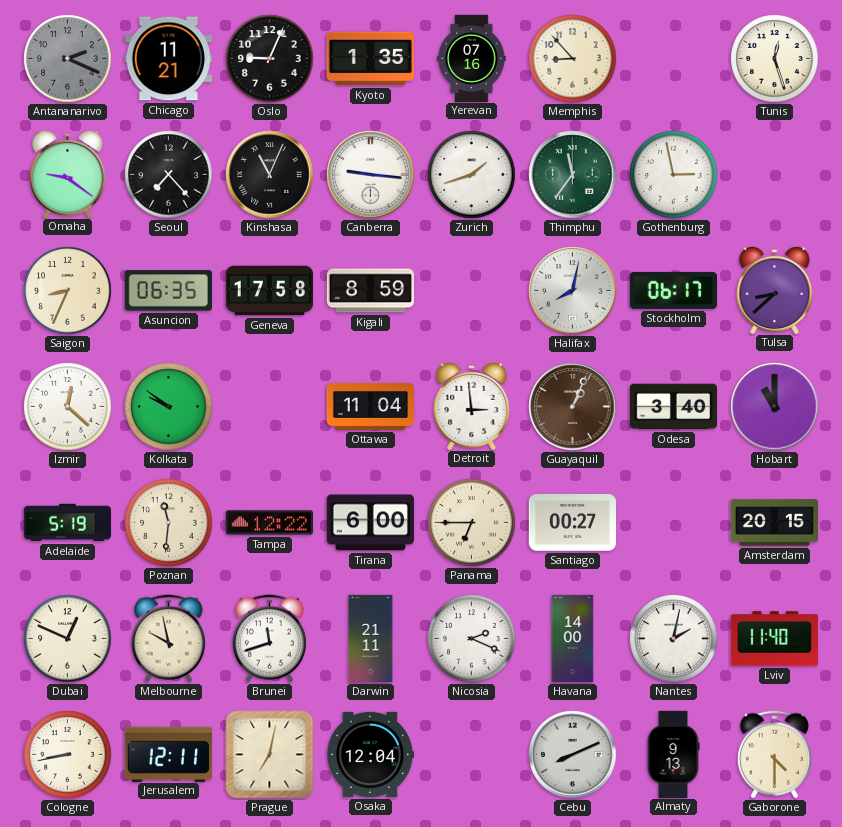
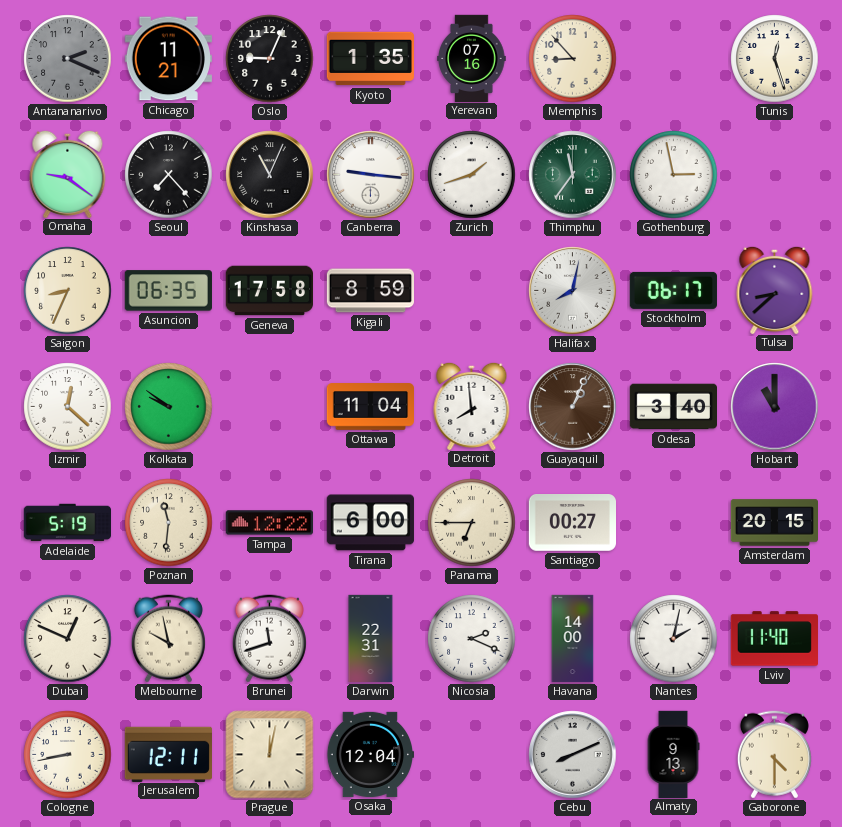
Detroit: 2:59 -> 7:59 (472, 405)
Darwin: 21:11 -> 22:31 (371, 639)
Prague: 7:02 -> 12:02 (270, 755)
